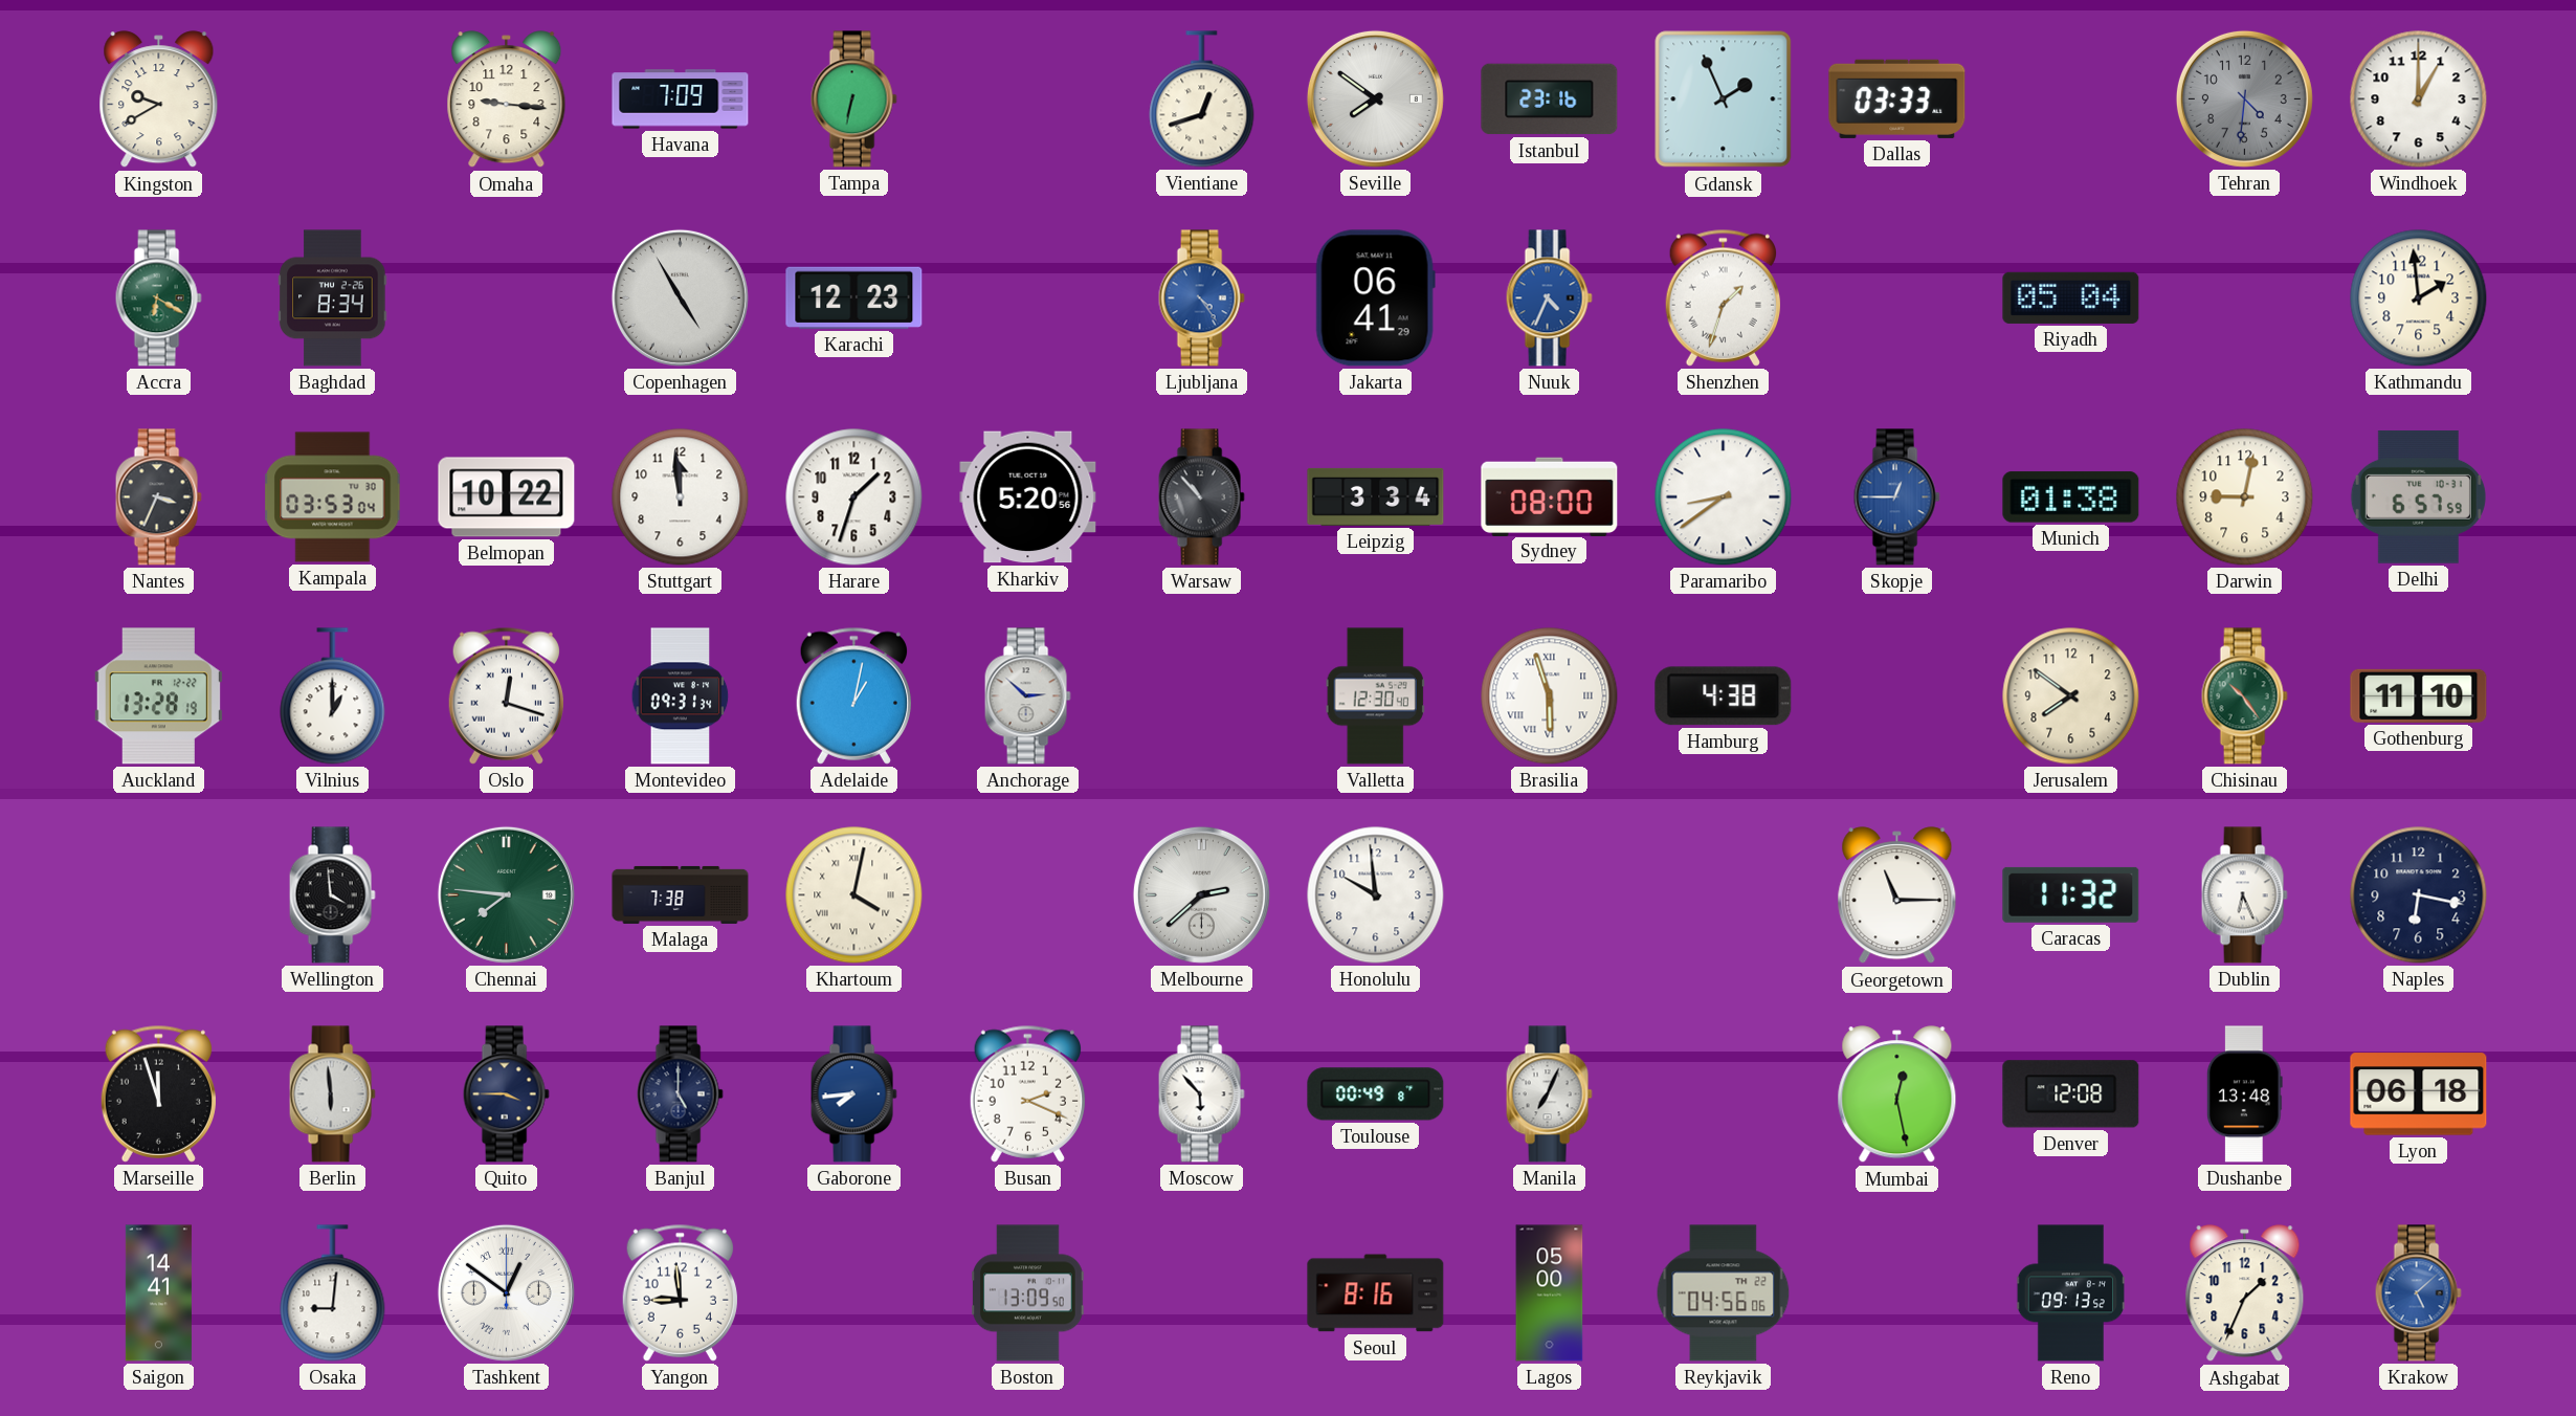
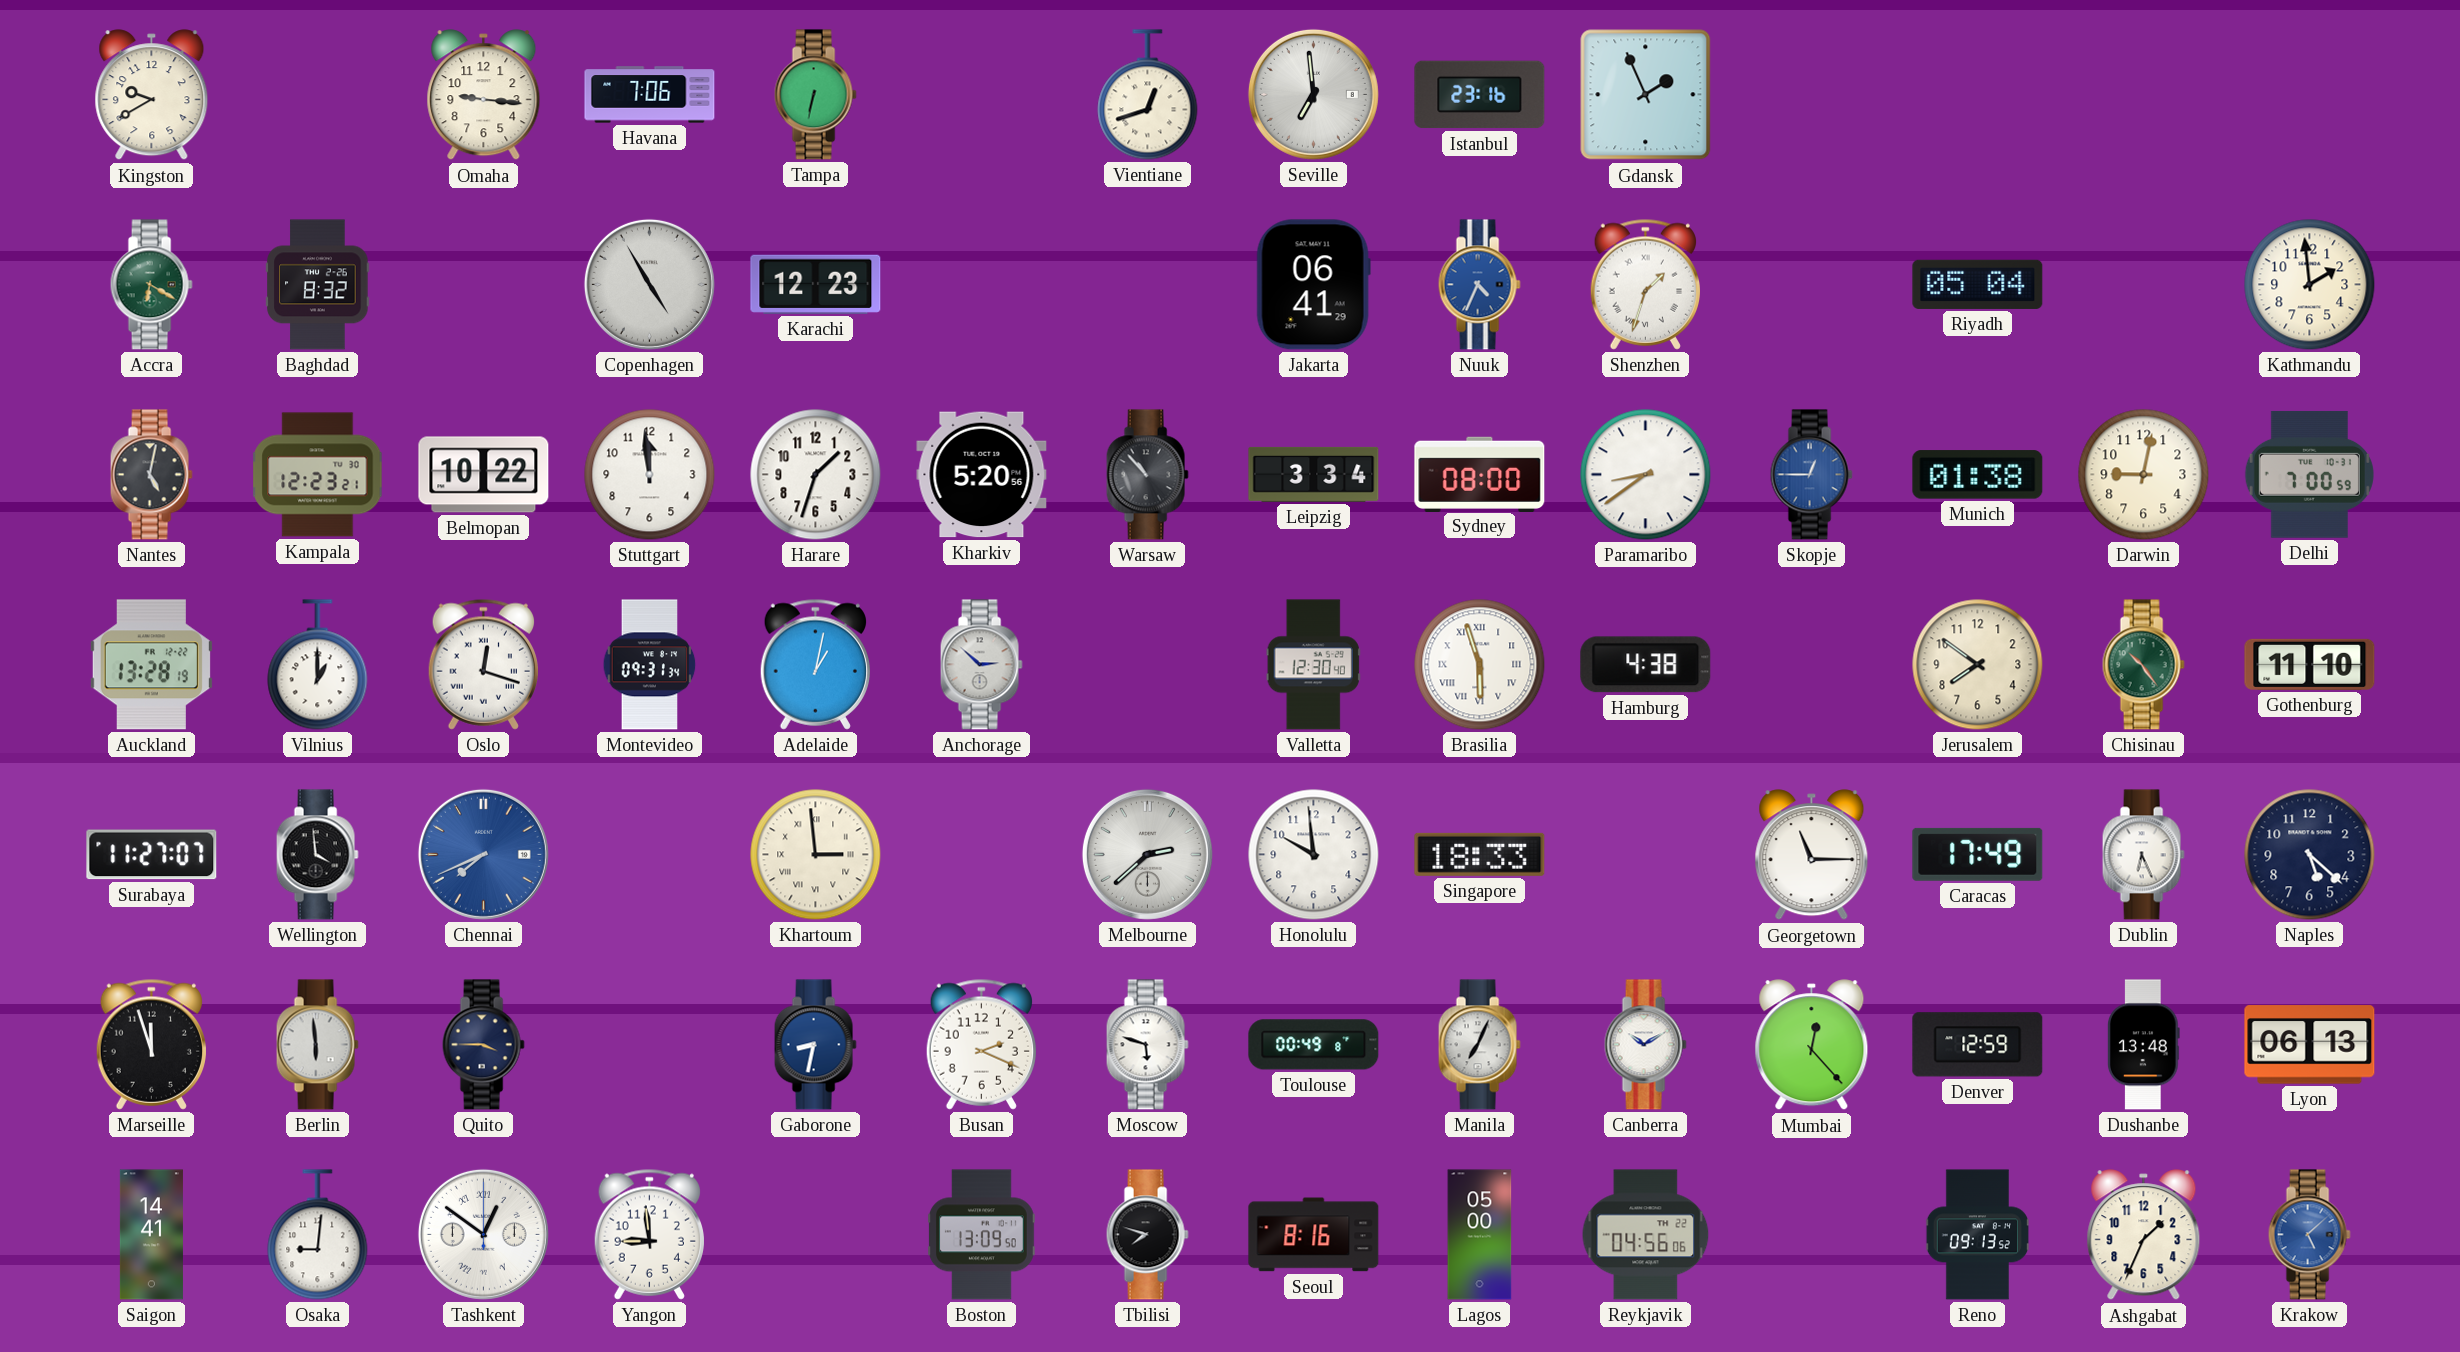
Havana: 7:09 -> 7:06 (650, 95)
Seville: 7:51 -> 6:59 (1313, 94)
Dallas: 03:33 -> none (1897, 98)
Tehran: 4:31 -> none (2244, 98)
Windhoek: 1:00 -> none (2419, 99)
Baghdad: 8:34 -> 8:32 (318, 285)
Ljubljana: 4:24 -> none (1201, 298)
Nantes: 3:34 -> 5:02 (151, 475)
Kampala: 03:53 -> 12:23 (318, 475)
Delhi: 6:57 -> 7:00 (2309, 475)
Surabaya: none -> 11:27 (152, 855)
Chennai: 7:46 -> 7:41 (483, 854)
Chennai dial: green -> blue (483, 854)
Malaga: 7:38 -> none (681, 894)
Khartoum: 4:02 -> 2:59 (816, 855)
Singapore: none -> 18:33 (1480, 854)
Caracas: 11:32 -> 17:49 (1978, 854)
Naples: 6:17 -> 5:22 (2310, 855)
Banjul: 5:00 -> none (680, 1094)
Gaborone: 7:44 -> 8:32 (815, 1045)
Moscow: 5:53 -> 5:48 (1147, 1045)
Canberra: none -> 10:10 (1645, 1045)
Mumbai: 12:28 -> 12:23 (1812, 1045)
Denver: 12:08 -> 12:59 (1978, 1045)
Lyon: 06:18 -> 06:13 (2310, 1045)
Tbilisi: none -> 7:48 (1147, 1235)
